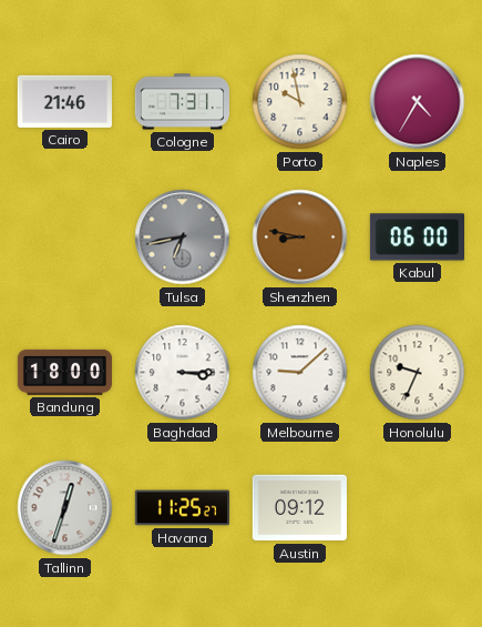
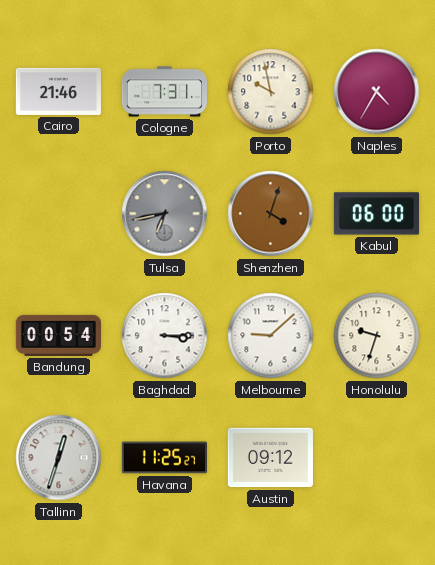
Shenzhen: 8:47 -> 4:03 (271, 214)
Bandung: 18:00 -> 00:54 (58, 335)
Honolulu: 9:34 -> 9:33 (377, 336)
